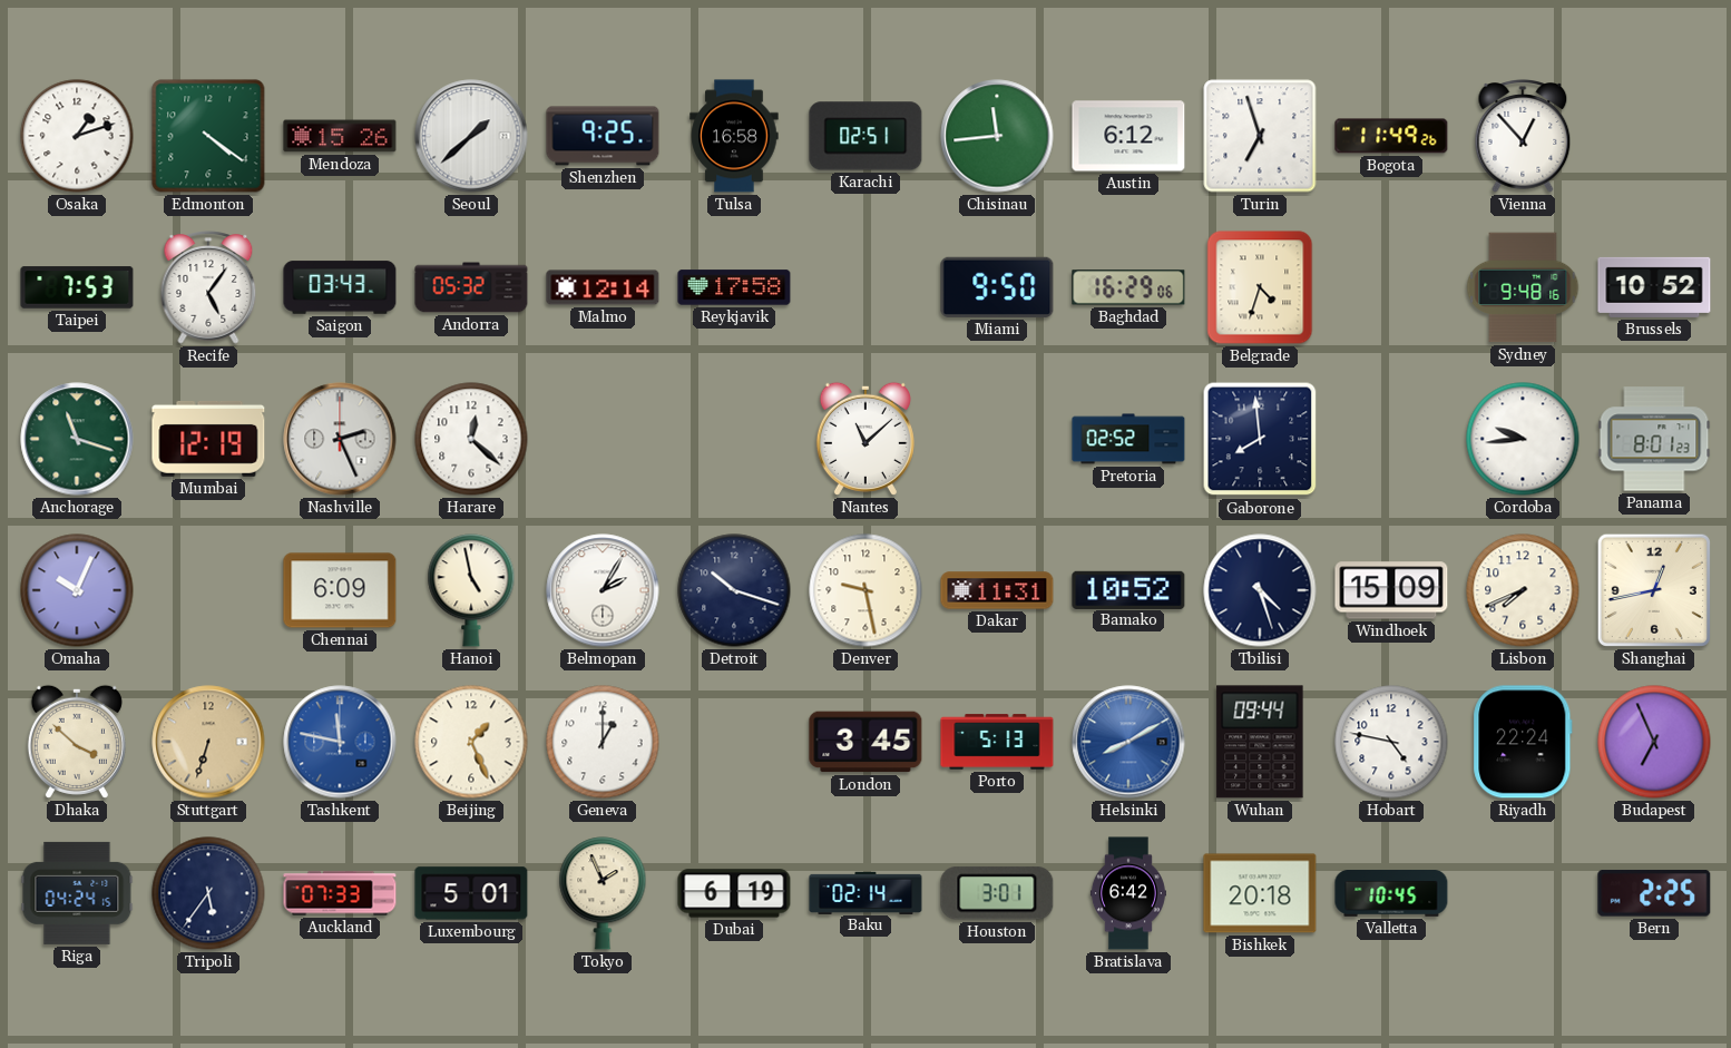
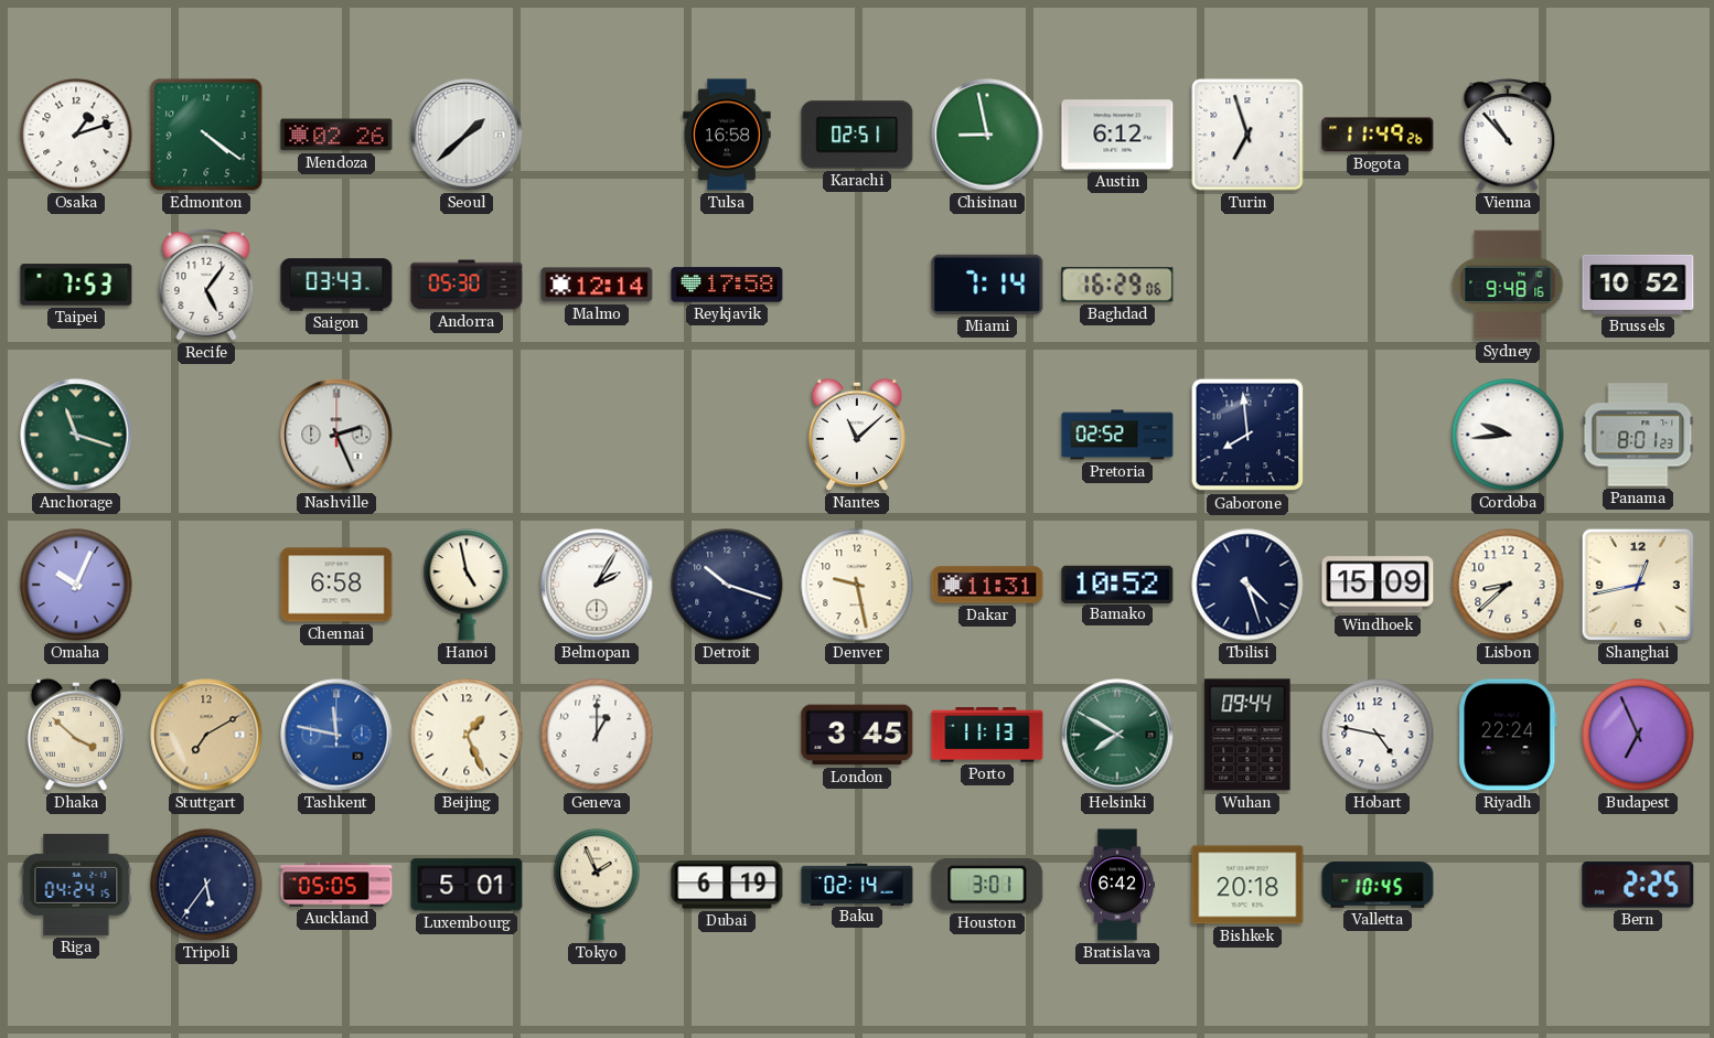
Mendoza: 15:26 -> 02:26 (336, 135)
Shenzhen: 9:25 -> none (603, 136)
Chisinau: 11:44 -> 8:58 (987, 135)
Vienna: 12:53 -> 10:53 (1508, 135)
Andorra: 05:32 -> 05:30 (467, 285)
Miami: 9:50 -> 7:14 (987, 285)
Belgrade: 4:33 -> none (1260, 287)
Mumbai: 12:19 -> none (208, 439)
Harare: 12:22 -> none (471, 439)
Chennai: 6:09 -> 6:58 (336, 585)
Lisbon: 7:41 -> 8:38 (1508, 585)
Stuttgart: 6:33 -> 7:10 (206, 735)
Porto: 5:13 -> 11:13 (987, 735)
Helsinki: 8:10 -> 7:50 (1117, 735)
Helsinki dial: blue -> green (1117, 735)
Auckland: 07:33 -> 05:05 (336, 885)
